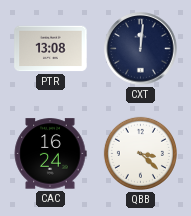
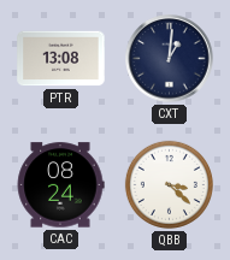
CXT: 12:01 -> 1:01 (170, 59)
CAC: 16:24 -> 08:24 (60, 185)
